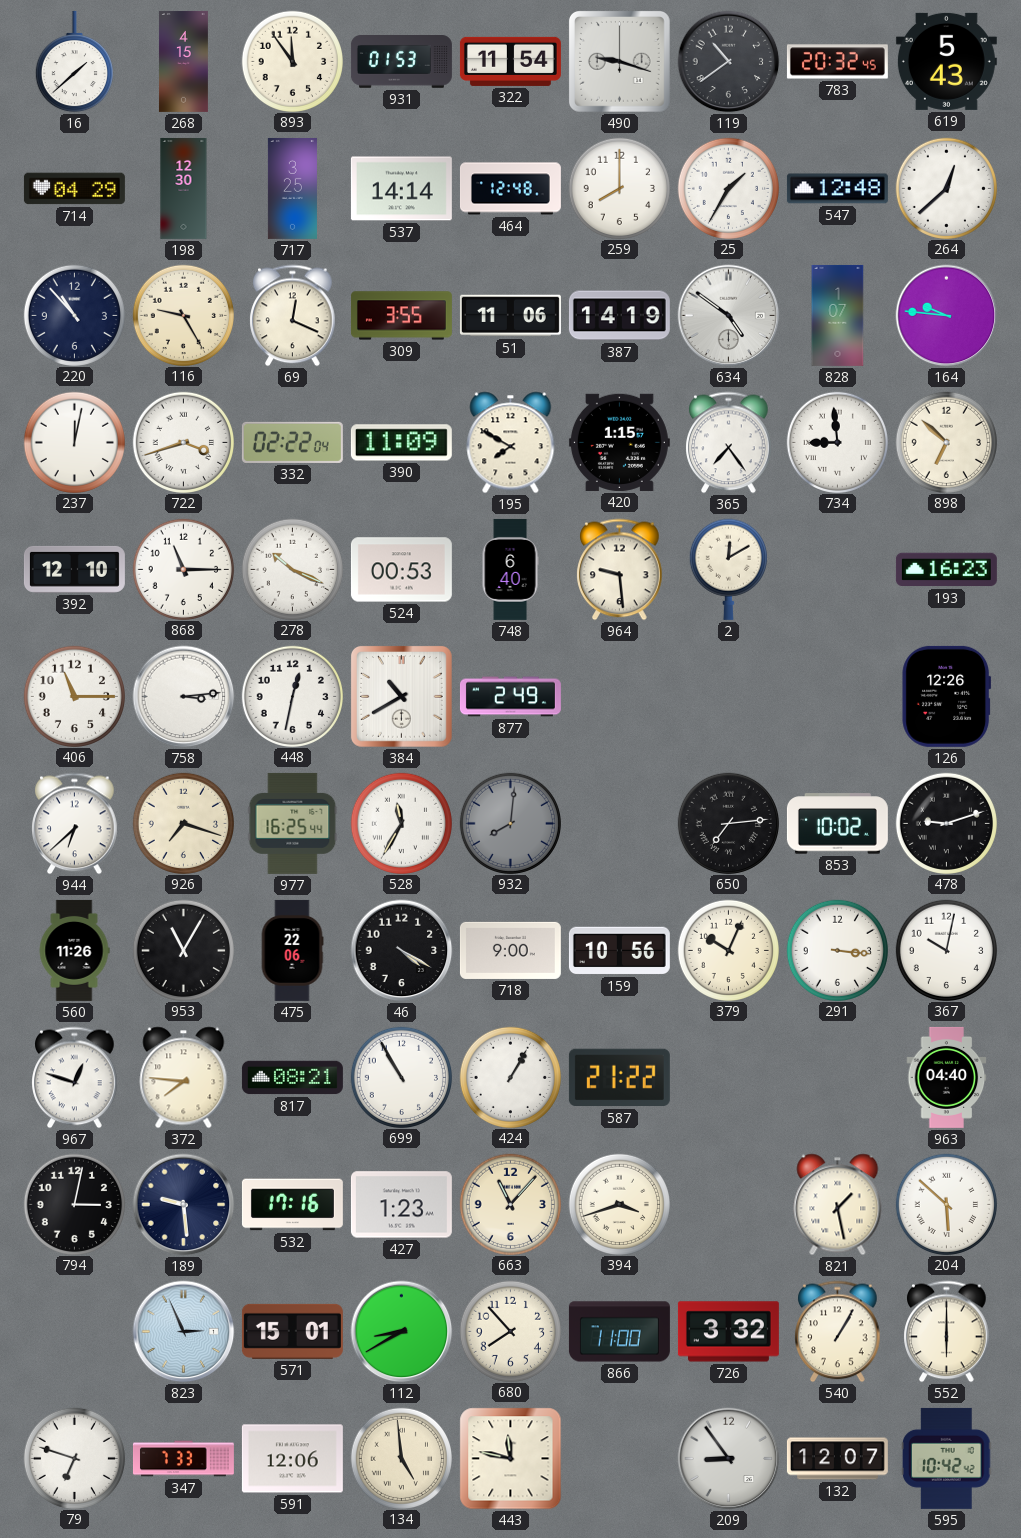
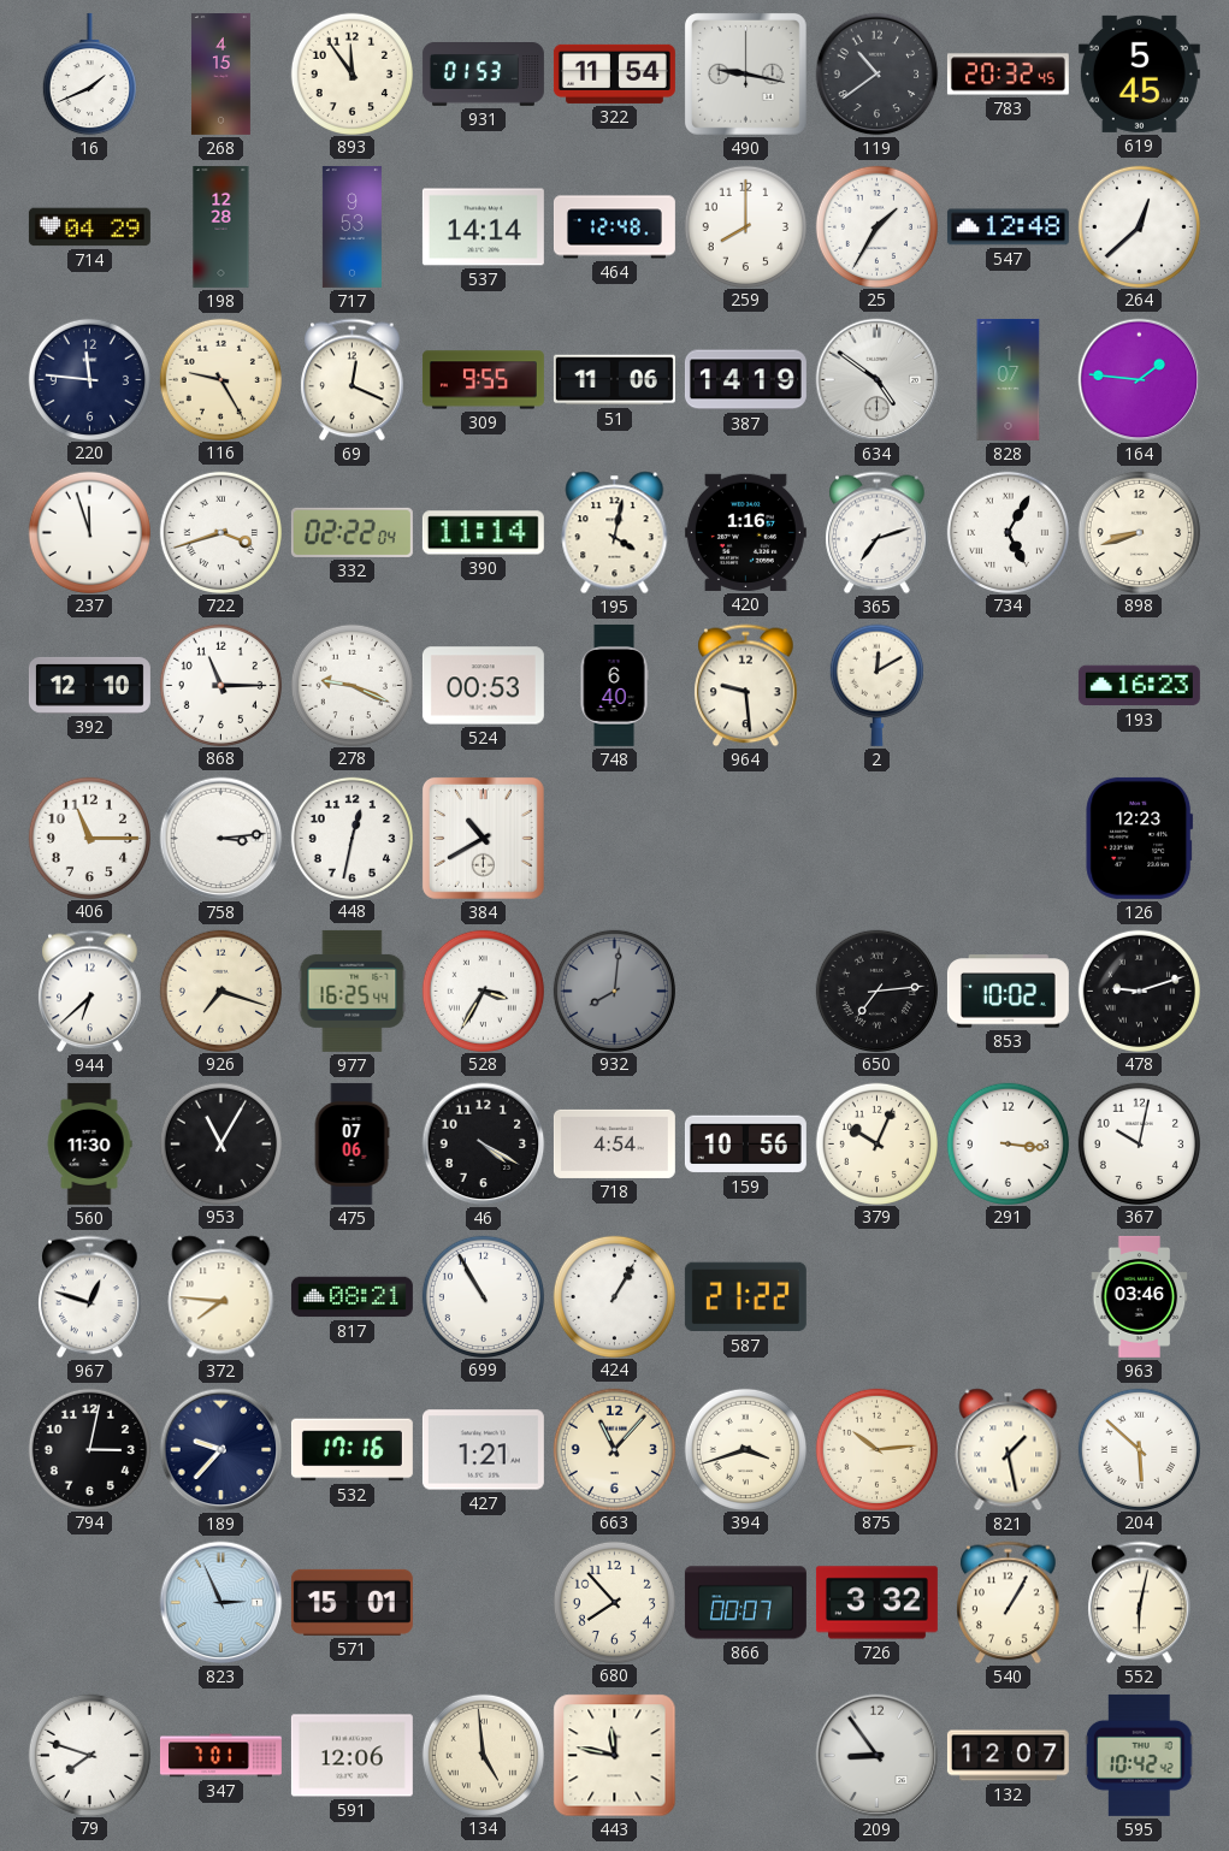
16: 1:38 -> 1:41 (89, 75)
490: 9:18 -> 9:17 (745, 73)
619: 5:43 -> 5:45 (1139, 73)
198: 12:30 -> 12:28 (221, 226)
717: 3:25 -> 9:53 (351, 226)
220: 10:53 -> 11:46 (89, 379)
309: 3:55 -> 9:55 (483, 380)
164: 9:46 -> 1:46 (1140, 380)
237: 12:02 -> 11:57 (89, 532)
390: 11:09 -> 11:14 (483, 533)
195: 7:50 -> 4:02 (615, 533)
420: 1:15 -> 1:16 (745, 532)
365: 7:24 -> 7:12 (878, 533)
734: 8:59 -> 5:05 (1008, 532)
898: 6:52 -> 8:42 (1139, 532)
278: 10:19 -> 9:19 (351, 685)
877: 2:49 -> none (510, 697)
126: 12:26 -> 12:23 (1140, 838)
528: 11:35 -> 3:35 (483, 990)
560: 11:26 -> 11:30 (89, 1143)
475: 22:06 -> 07:06 (351, 1143)
718: 9:00 -> 4:54 (614, 1143)
963: 04:40 -> 03:46 (1140, 1296)
189: 9:29 -> 9:37 (221, 1450)
427: 1:23 -> 1:21 (483, 1450)
875: none -> 10:14 (876, 1449)
112: 8:40 -> none (402, 1332)
866: 11:00 -> 00:07 (745, 1603)
552: 6:00 -> 6:02 (1140, 1603)
79: 6:48 -> 7:48 (89, 1755)
347: 7:33 -> 7:01 (220, 1756)
